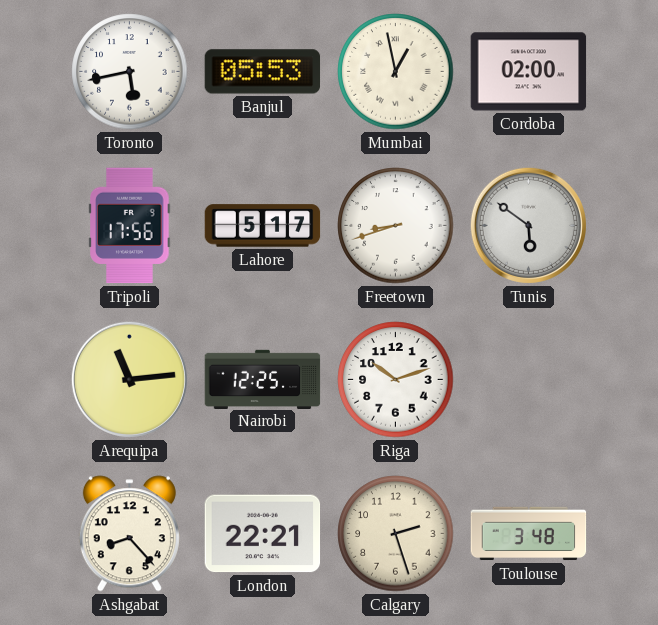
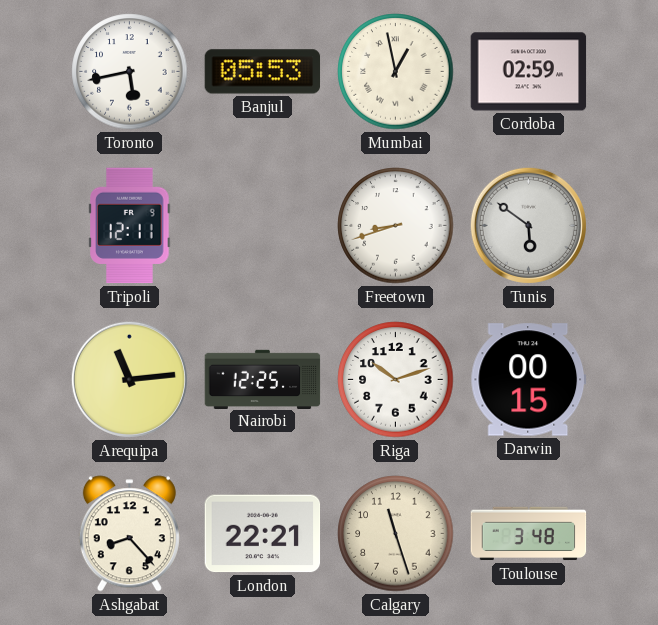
Cordoba: 02:00 -> 02:59 (529, 72)
Tripoli: 17:56 -> 12:11 (130, 226)
Lahore: 5:17 -> none (263, 226)
Darwin: none -> 00:15 (529, 380)
Calgary: 2:27 -> 11:27 (396, 534)
